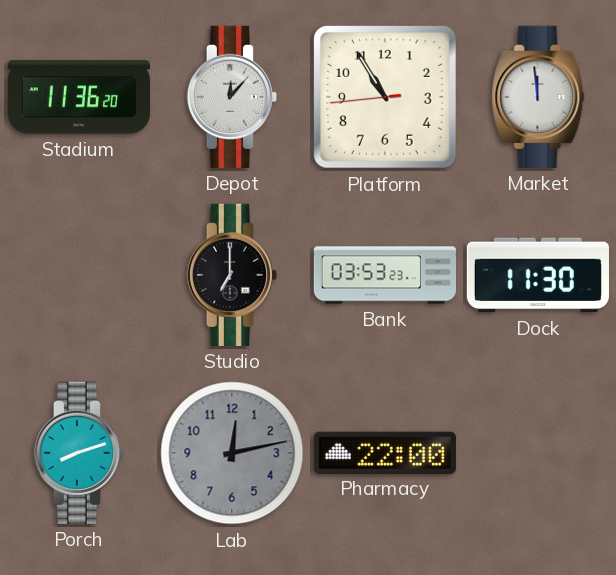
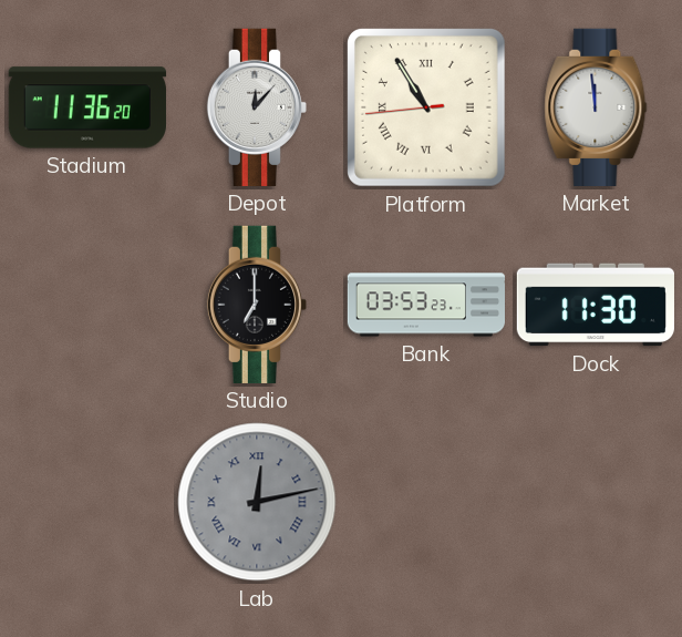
Platform numerals: Arabic -> Roman (426, 107)
Porch: 8:12 -> none (79, 453)
Lab numerals: Arabic -> Roman (257, 502)
Pharmacy: 22:00 -> none (385, 452)
